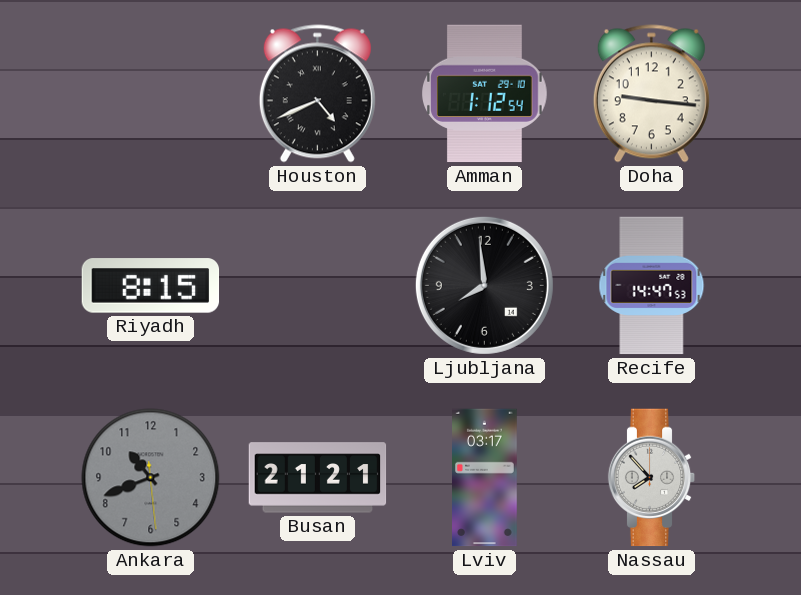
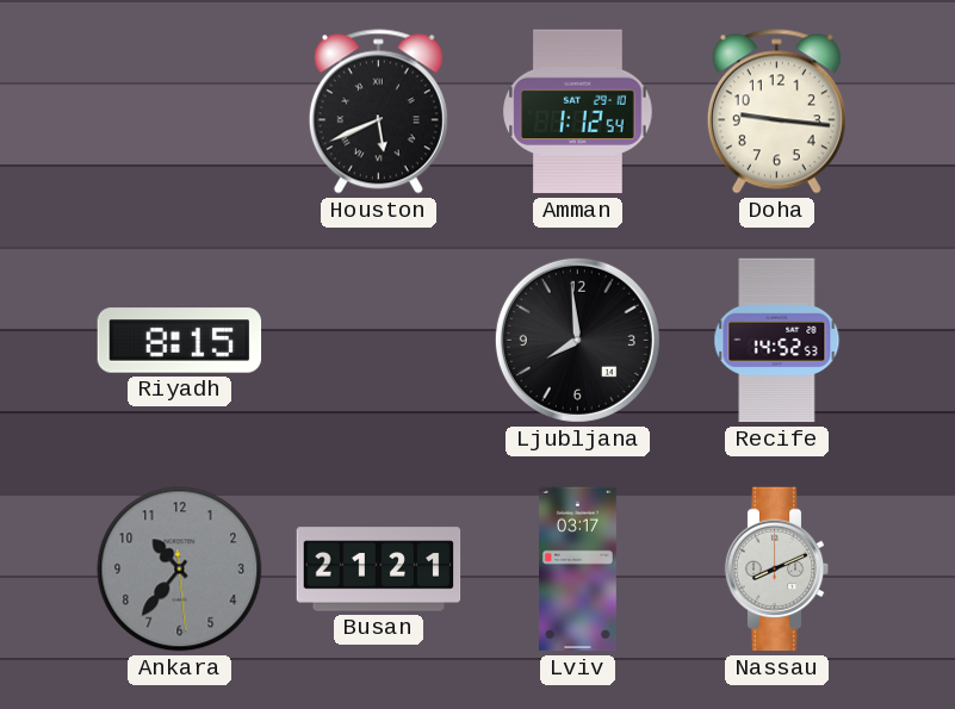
Houston: 4:41 -> 5:41 (378, 112)
Recife: 14:47 -> 14:52 (777, 341)
Ankara: 10:41 -> 10:36 (180, 570)
Nassau: 7:53 -> 8:11 (777, 570)
